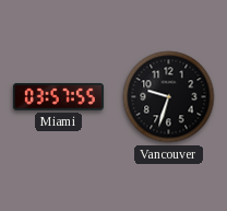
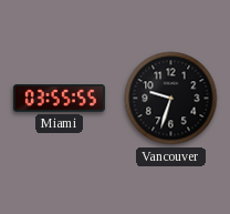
Miami: 03:57 -> 03:55 (59, 99)
